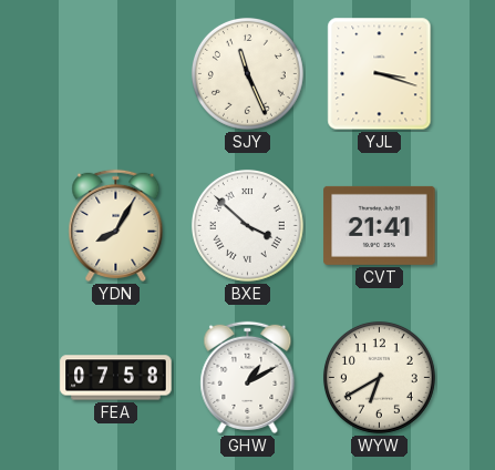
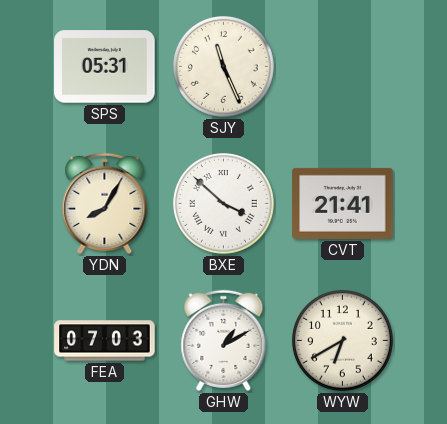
SPS: none -> 05:31 (105, 67)
YJL: 3:18 -> none (380, 74)
FEA: 07:58 -> 07:03 (105, 341)
